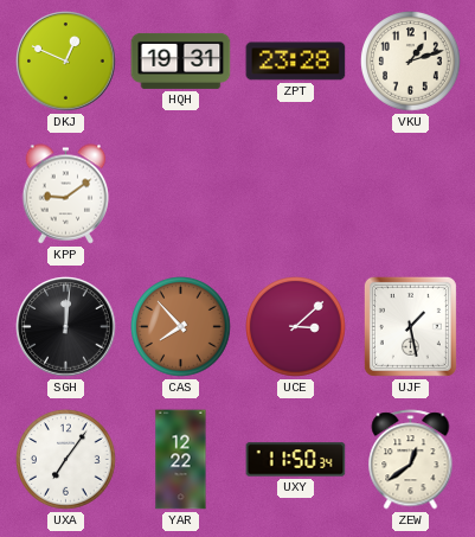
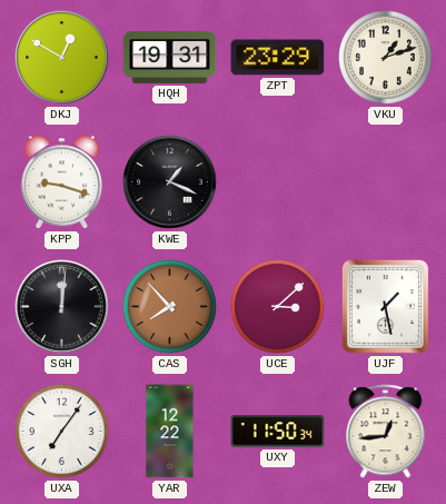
DKJ: 12:49 -> 12:50 (62, 58)
ZPT: 23:28 -> 23:29 (278, 58)
KPP: 9:09 -> 9:18 (62, 182)
KWE: none -> 1:19 (170, 182)
ZEW: 12:39 -> 12:44 (386, 432)
